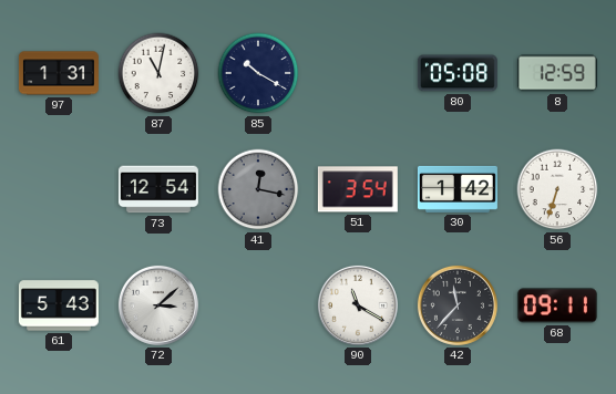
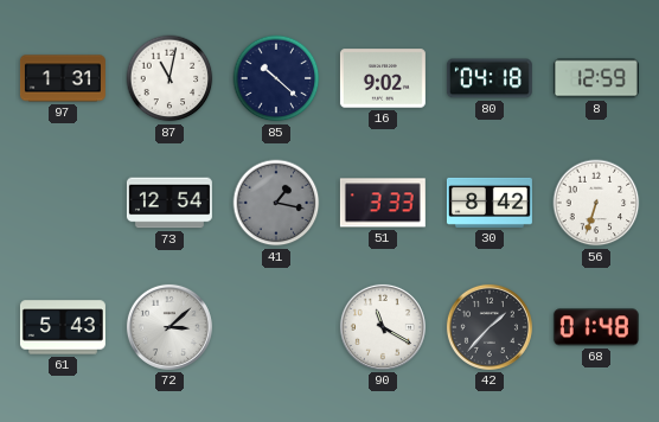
85: 10:20 -> 10:22 (276, 78)
16: none -> 9:02 (383, 78)
80: 05:08 -> 04:18 (490, 78)
41: 12:17 -> 1:17 (276, 203)
51: 3:54 -> 3:33 (383, 203)
30: 1:42 -> 8:42 (490, 203)
42: 11:37 -> 1:37 (490, 327)
68: 09:11 -> 01:48 (596, 327)
